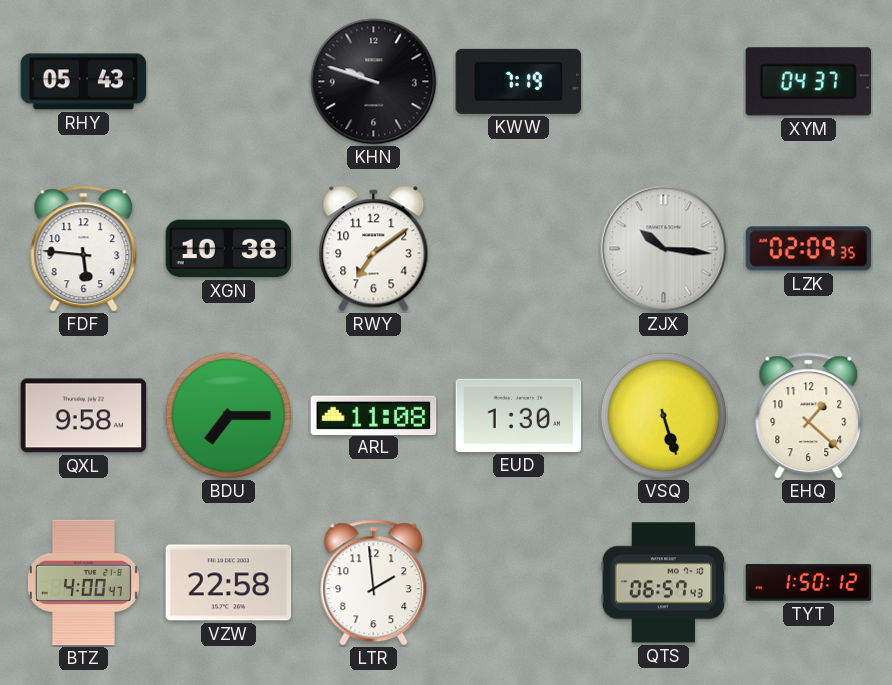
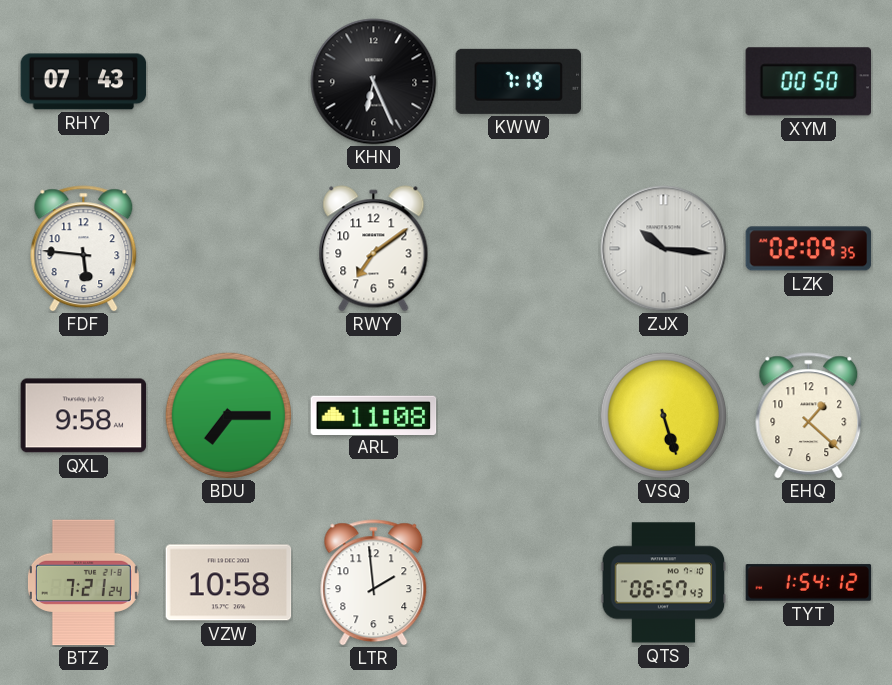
RHY: 05:43 -> 07:43 (84, 82)
KHN: 9:48 -> 6:26 (374, 82)
XYM: 04:37 -> 00:50 (808, 82)
XGN: 10:38 -> none (229, 249)
EUD: 1:30 -> none (519, 415)
BTZ: 4:00 -> 7:21 (83, 583)
VZW: 22:58 -> 10:58 (229, 583)
TYT: 1:50 -> 1:54 (809, 583)
